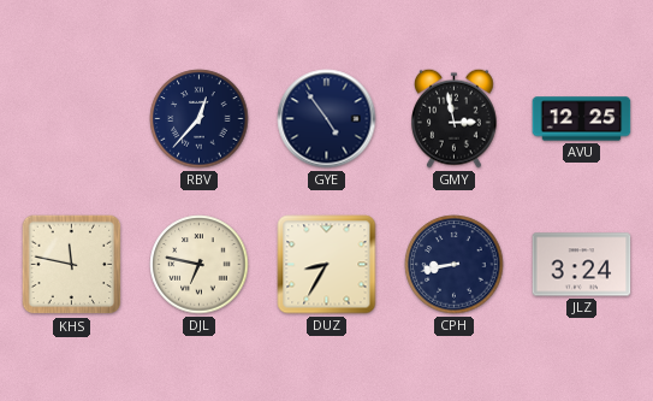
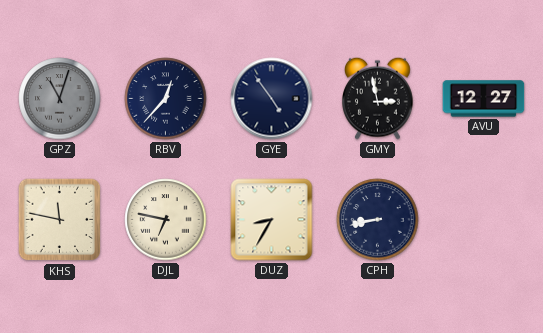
GPZ: none -> 11:03 (60, 99)
AVU: 12:25 -> 12:27 (484, 99)
JLZ: 3:24 -> none (582, 265)
